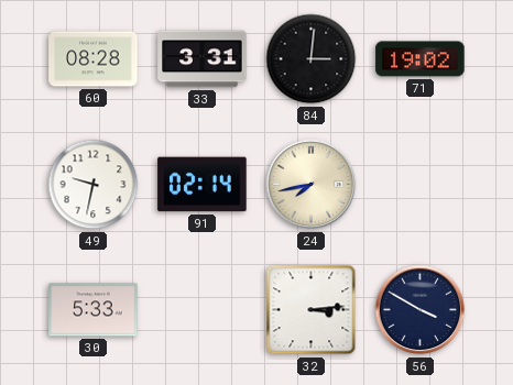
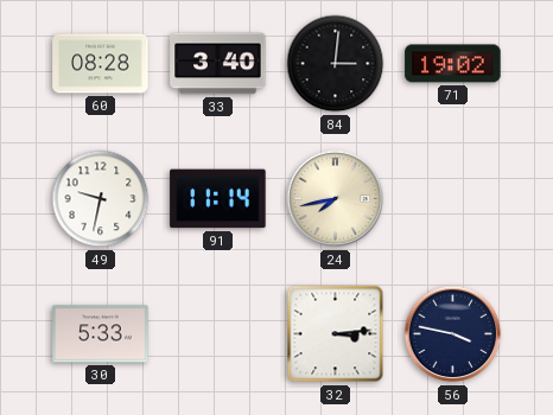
33: 3:31 -> 3:40 (218, 64)
91: 02:14 -> 11:14 (218, 199)
56: 3:50 -> 3:47 (453, 334)
